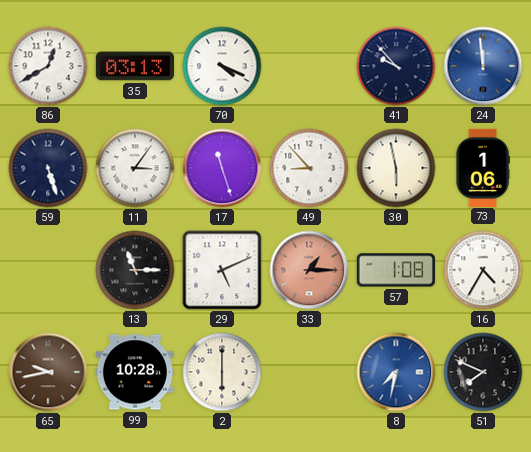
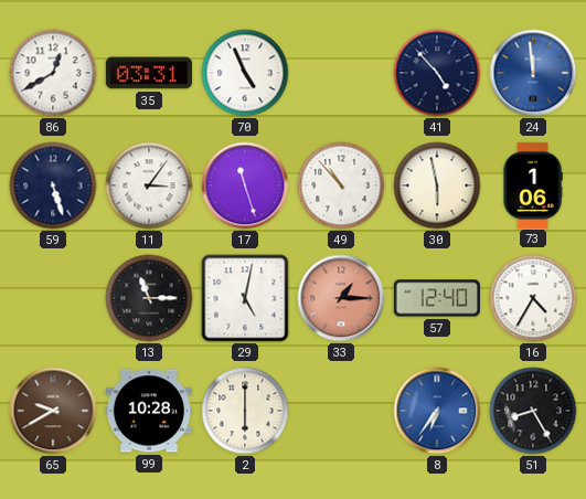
35: 03:13 -> 03:31 (148, 73)
70: 4:19 -> 4:56 (245, 73)
41: 9:53 -> 4:53 (437, 73)
49: 8:53 -> 10:53 (341, 185)
29: 5:11 -> 5:02 (245, 298)
57: 1:08 -> 12:40 (437, 298)
65: 9:43 -> 9:40 (53, 411)
8: 7:32 -> 6:36 (437, 411)
51: 7:49 -> 8:25 (533, 411)
